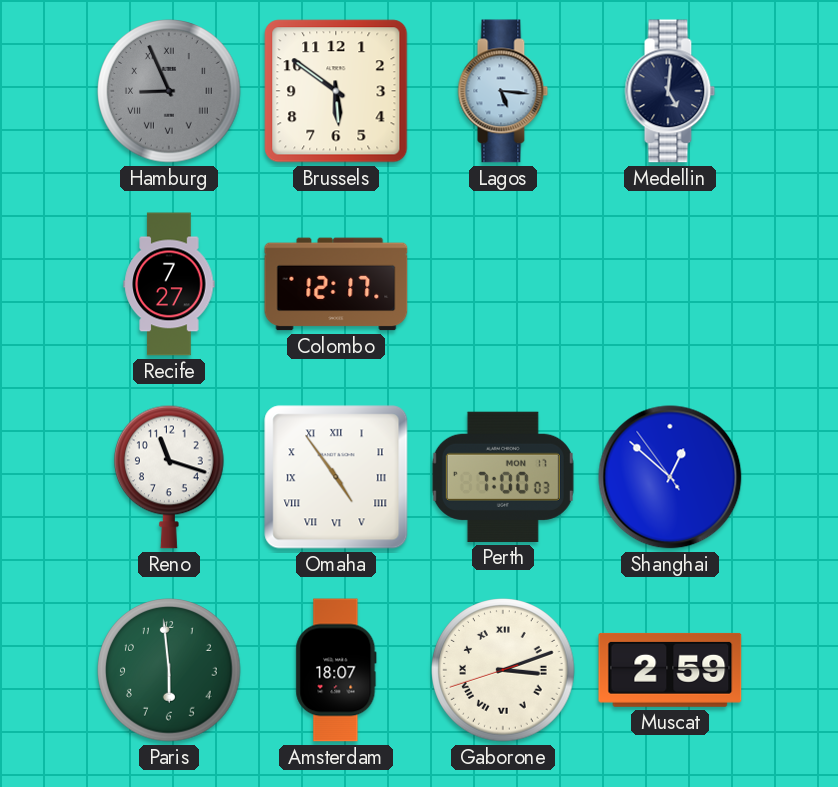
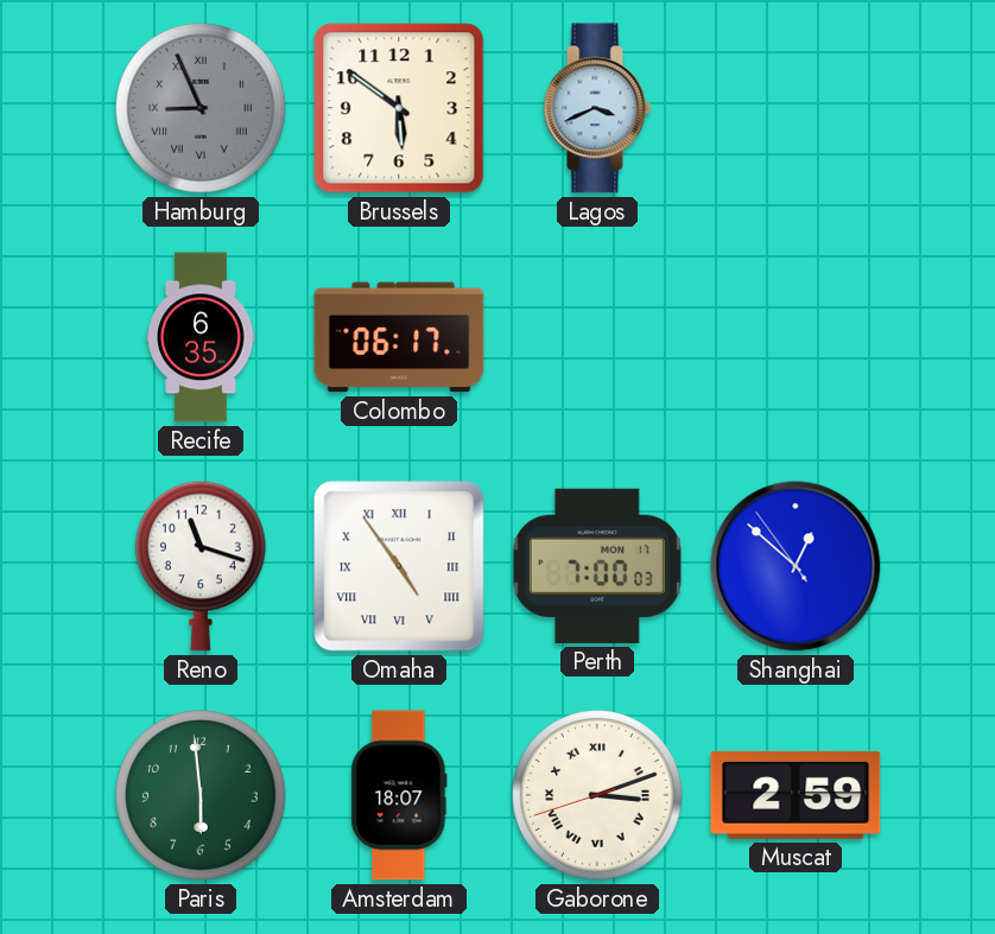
Lagos: 5:16 -> 3:41 (597, 108)
Medellin: 5:01 -> none (670, 91)
Recife: 7:27 -> 6:35 (201, 337)
Colombo: 12:17 -> 06:17 (399, 337)
